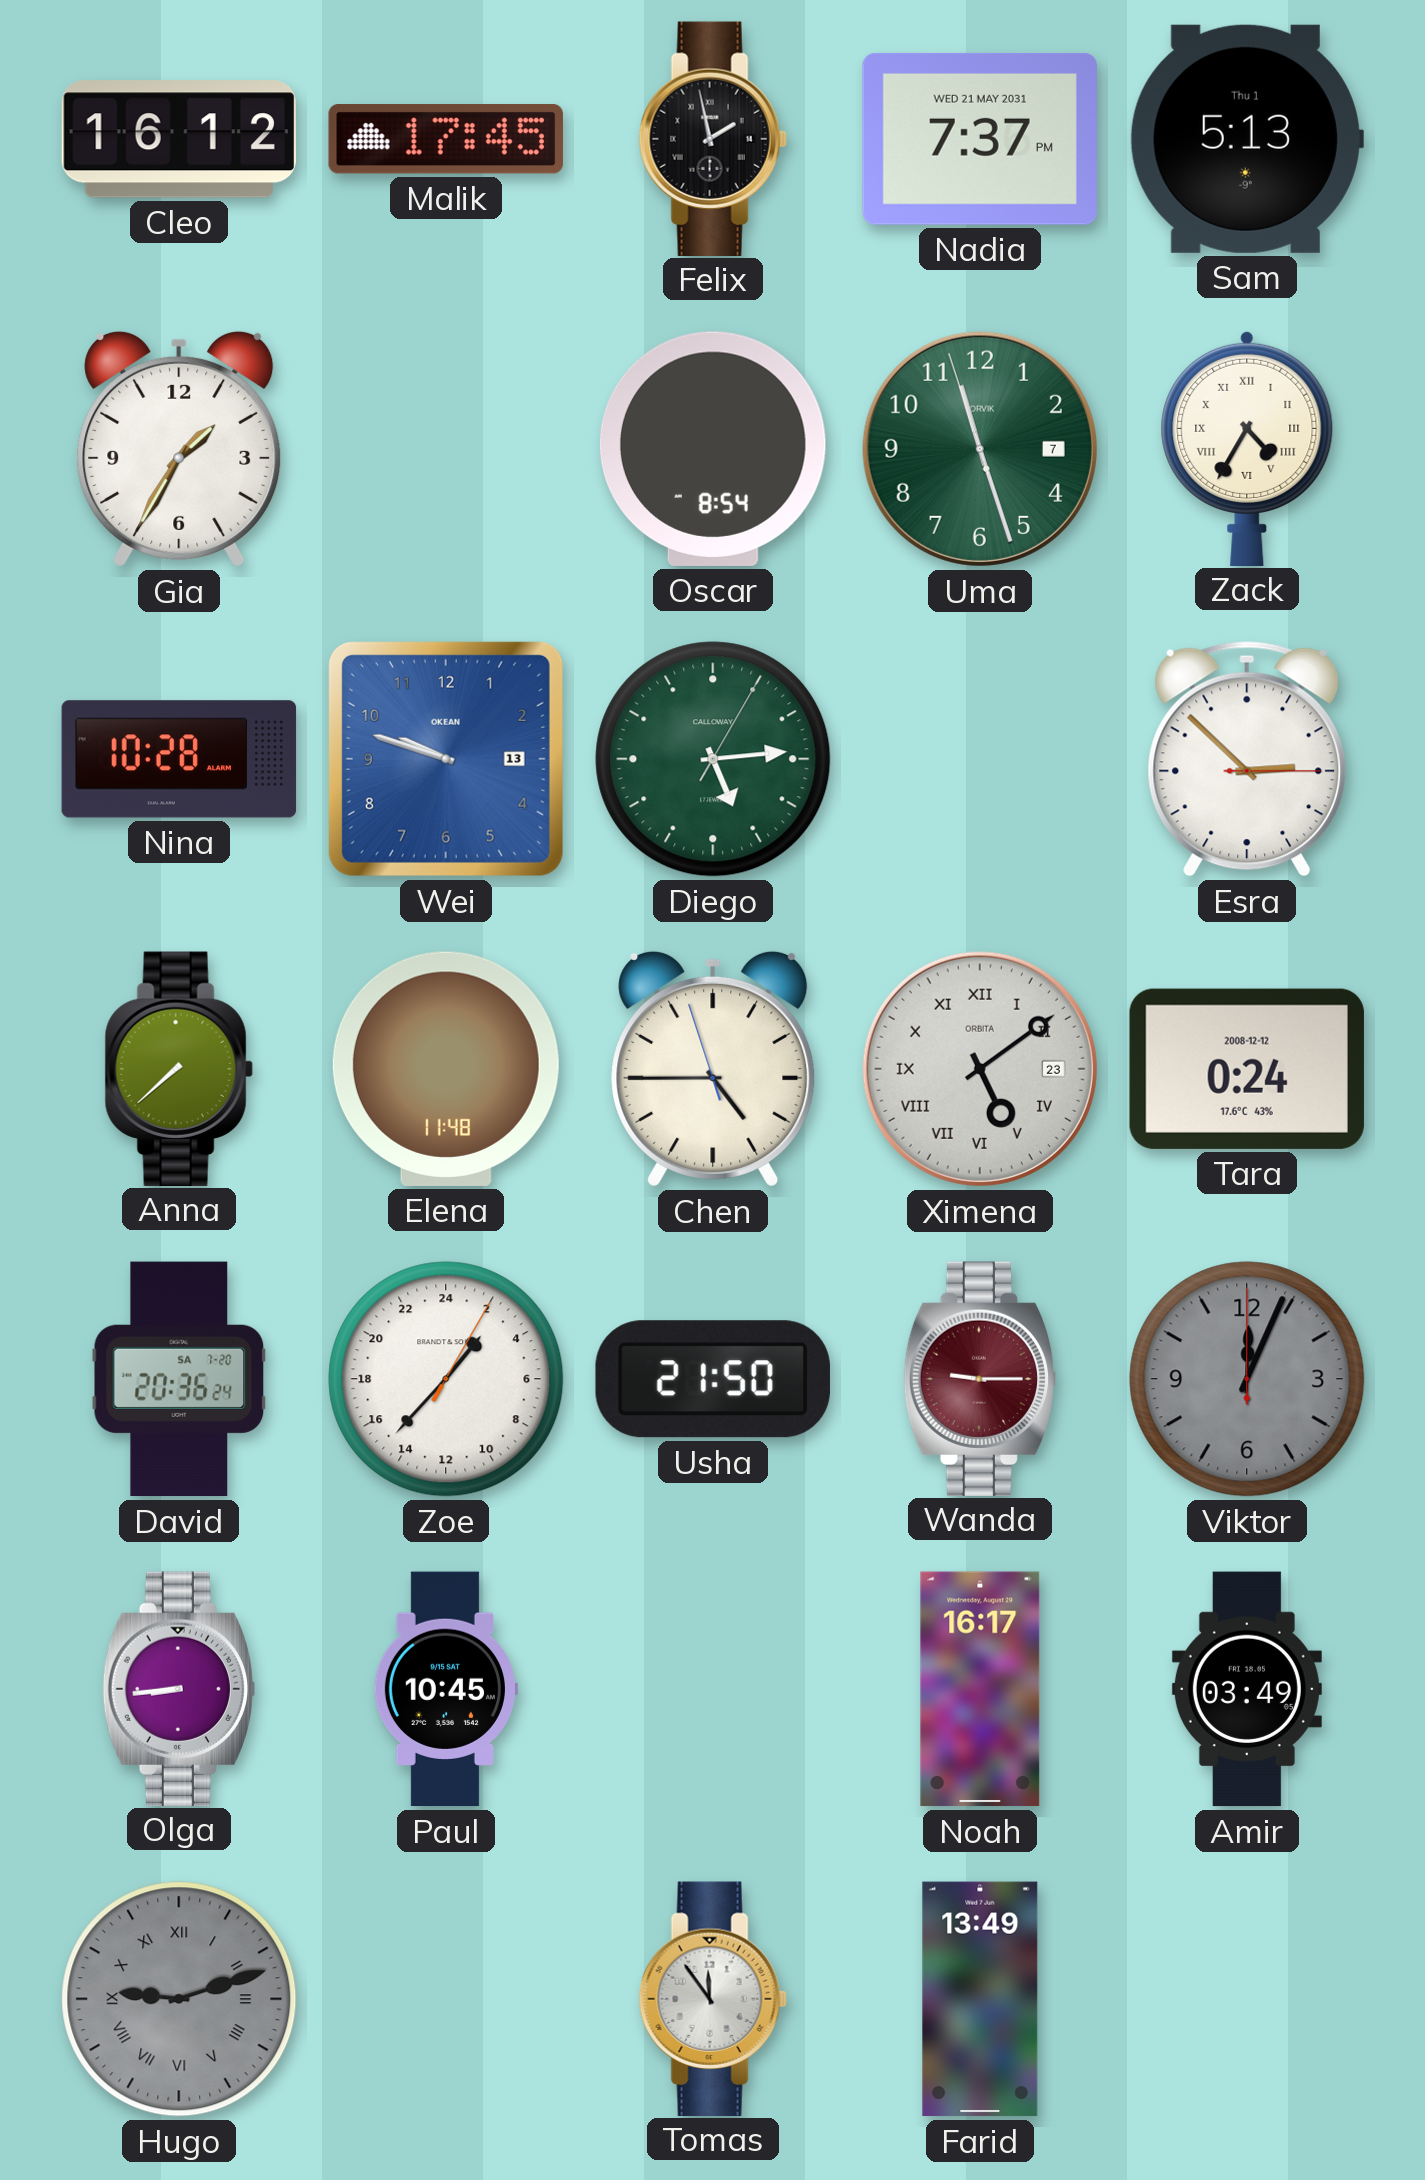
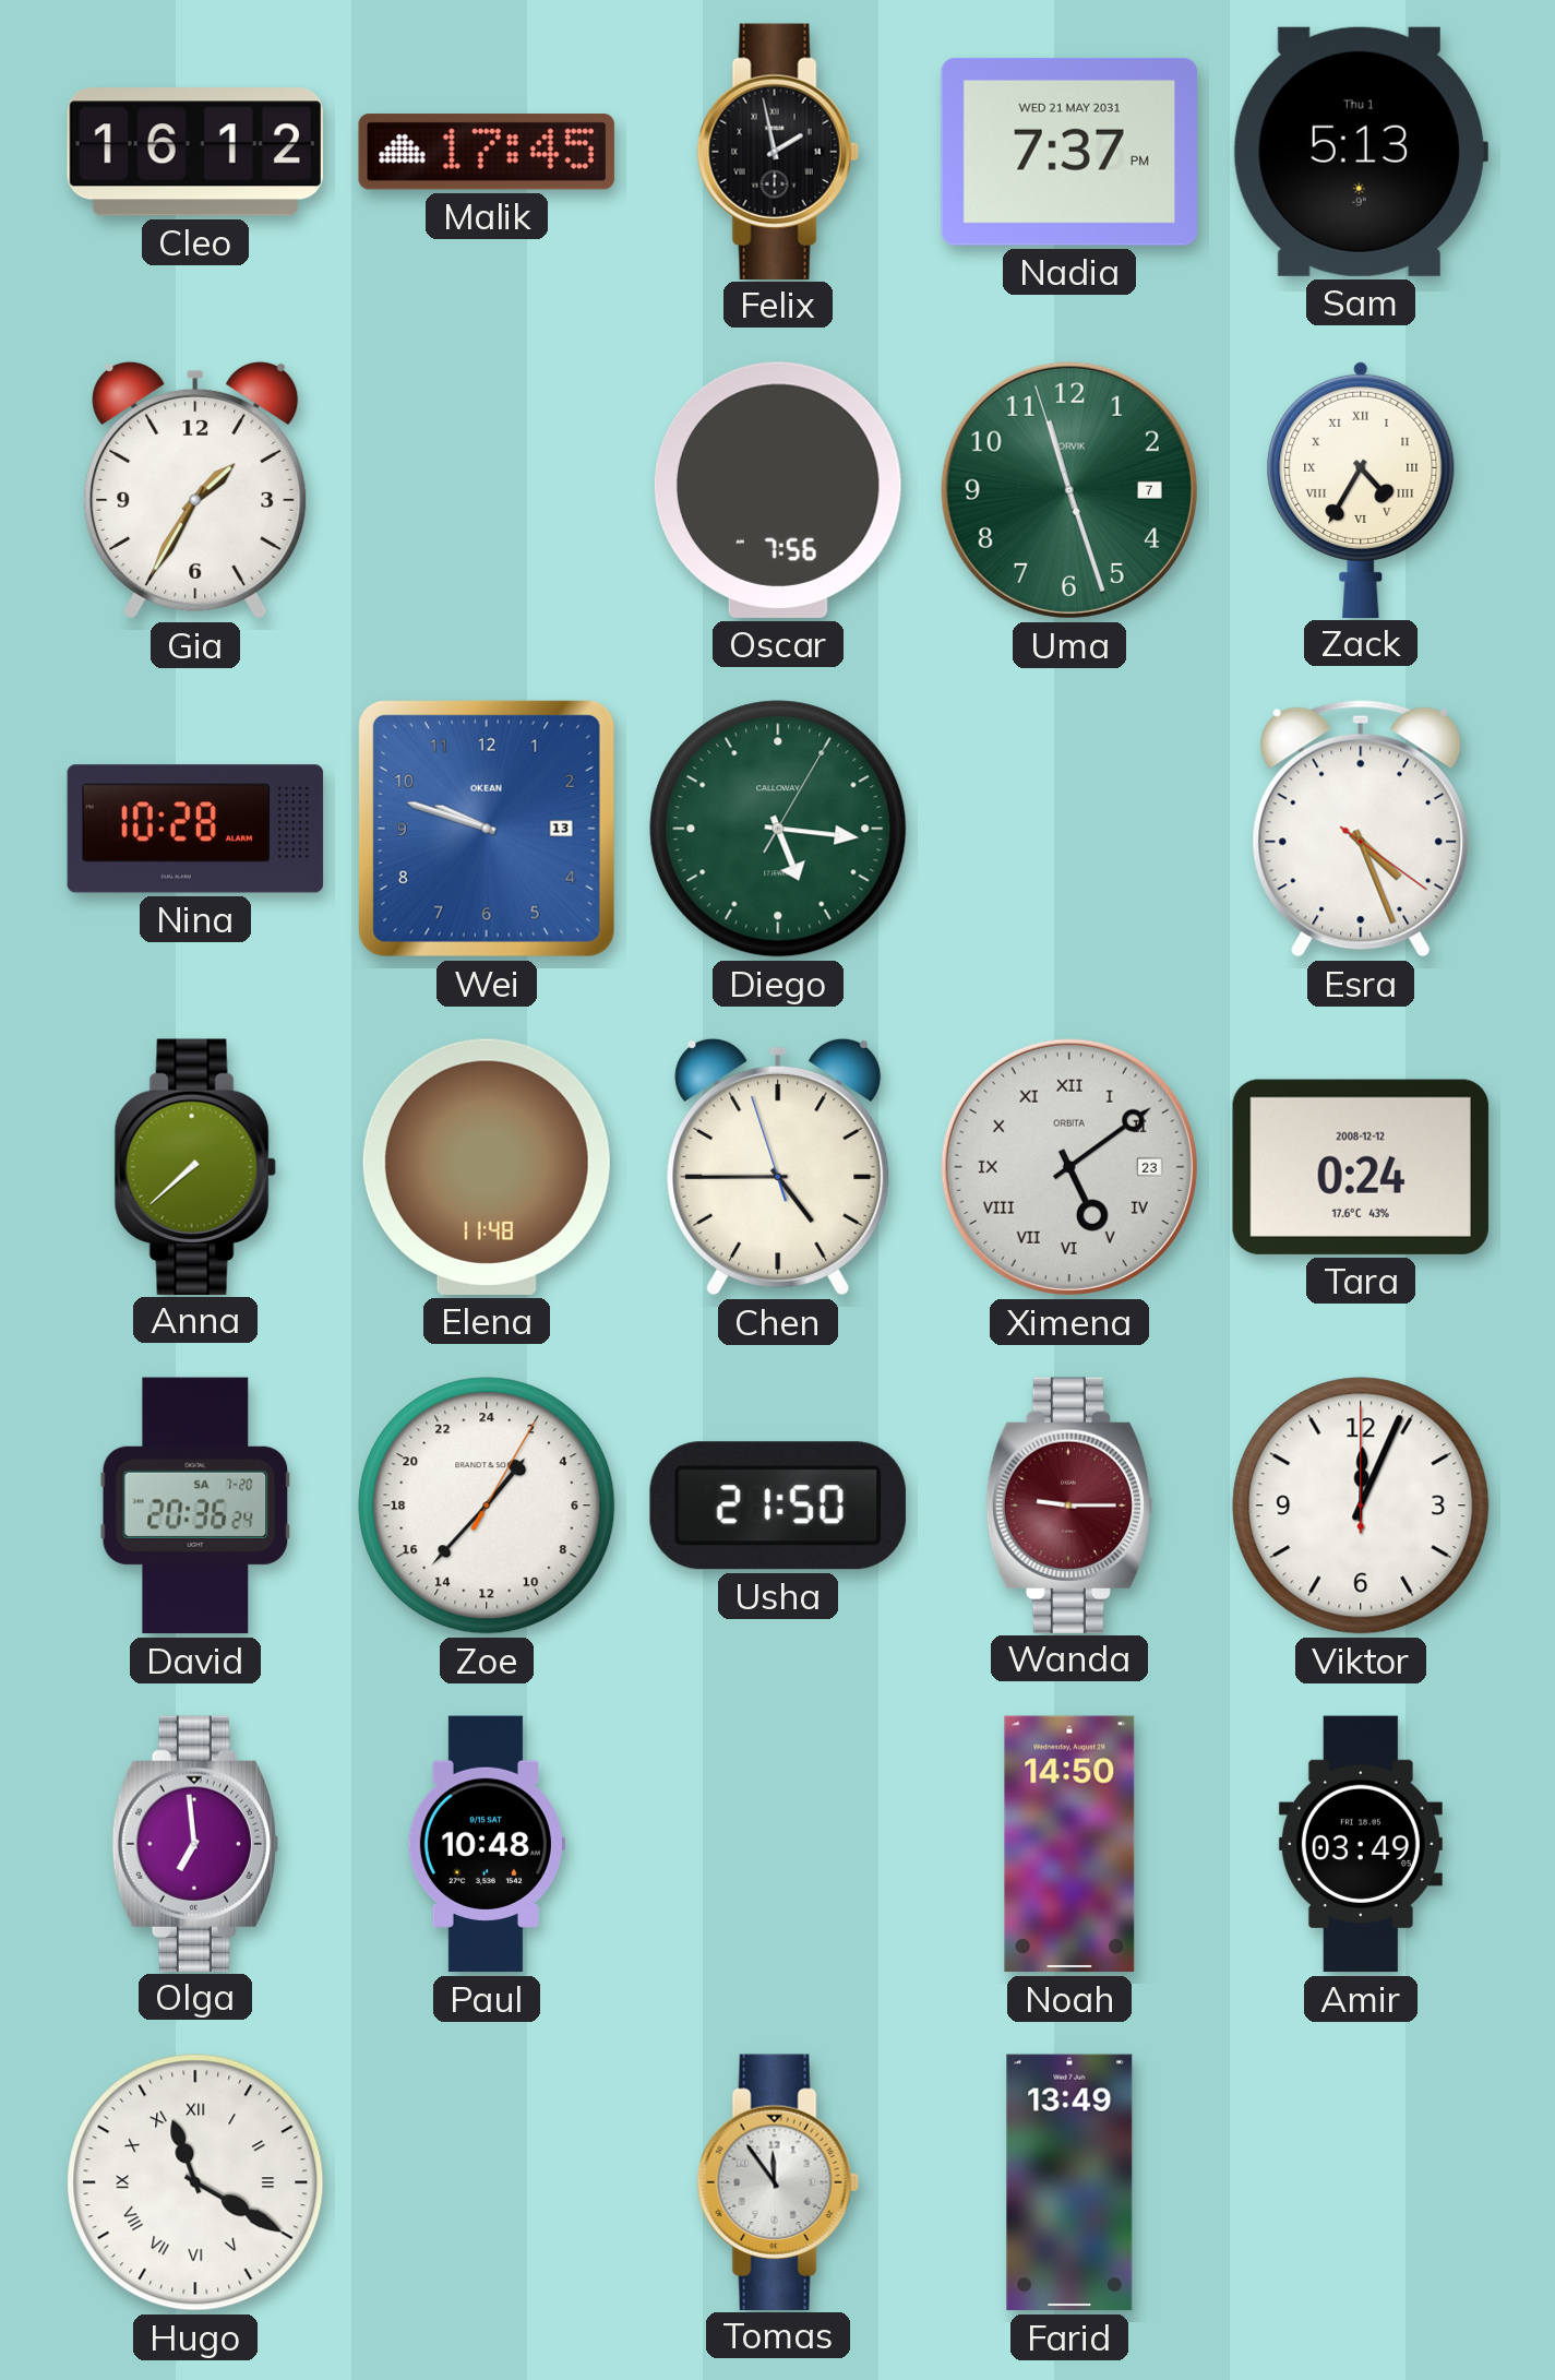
Oscar: 8:54 -> 7:56 (778, 490)
Diego: 5:14 -> 5:16 (778, 829)
Esra: 2:52 -> 4:26 (1361, 829)
Viktor dial: grey -> white (1361, 1506)
Olga: 8:44 -> 6:59 (194, 1843)
Paul: 10:45 -> 10:48 (486, 1844)
Noah: 16:17 -> 14:50 (1069, 1844)
Hugo: 9:12 -> 11:20 (195, 2182)
Hugo dial: grey -> white (195, 2182)
